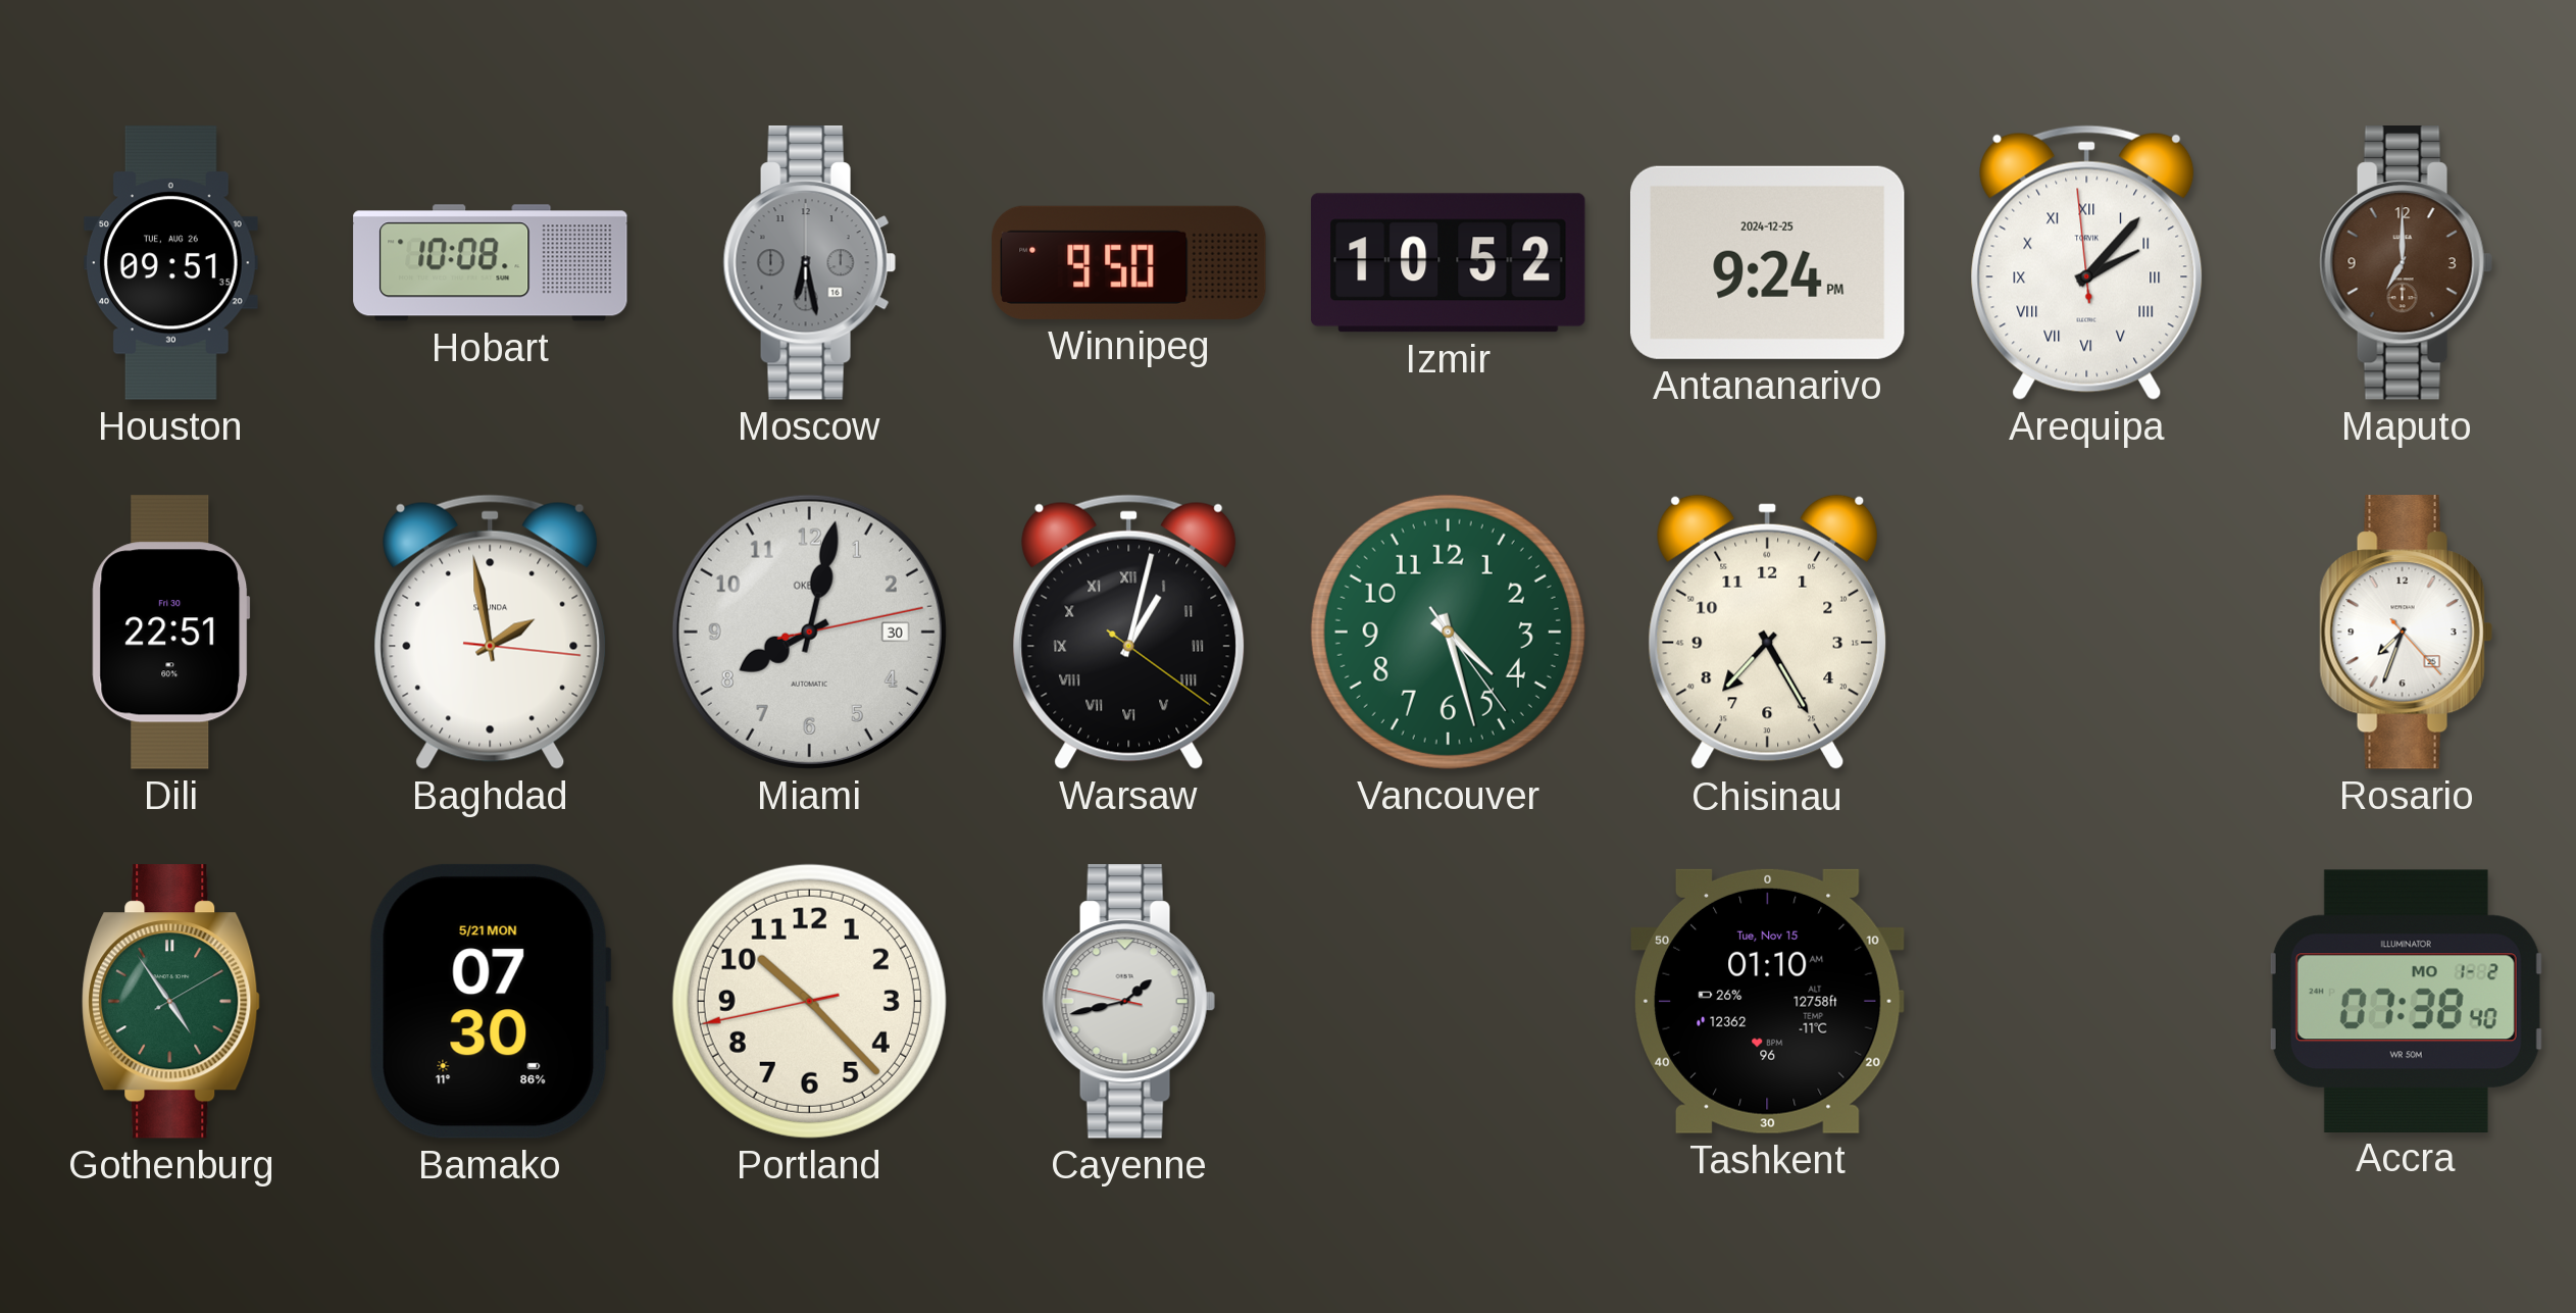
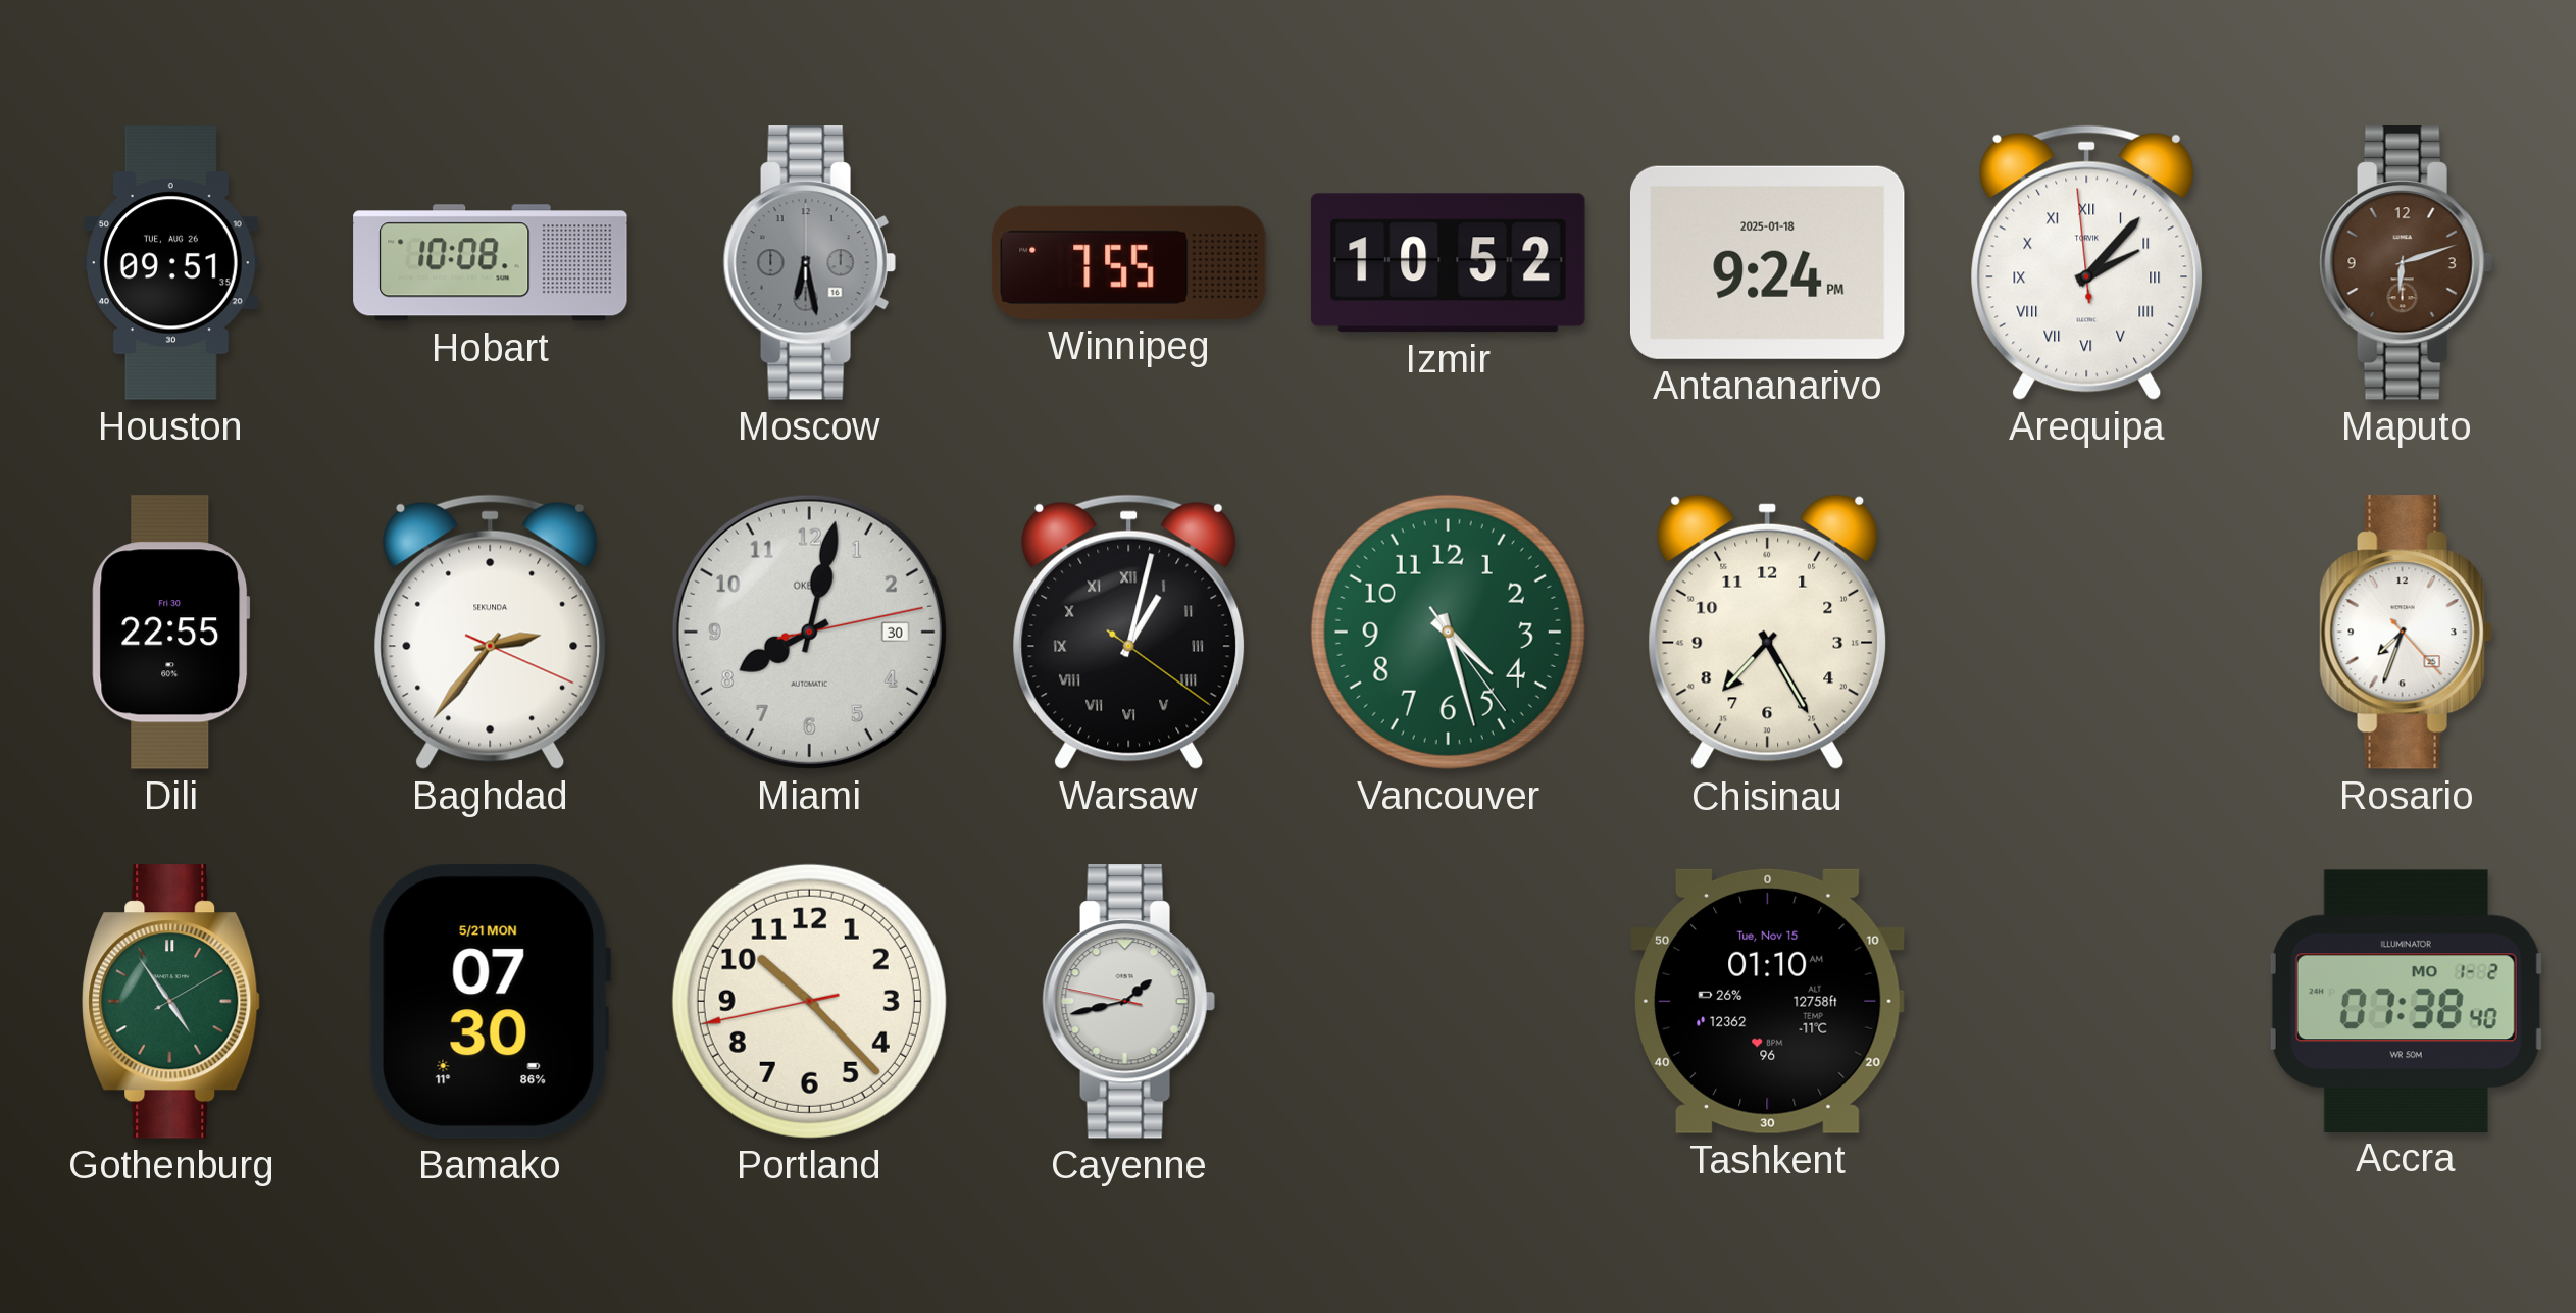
Winnipeg: 9:50 -> 7:55 (1129, 262)
Antananarivo date: 2024-12-25 -> 2025-01-18 (1767, 262)
Maputo: 7:00 -> 6:12 (2406, 263)
Dili: 22:51 -> 22:55 (171, 633)
Baghdad: 1:58 -> 2:36 (491, 632)
